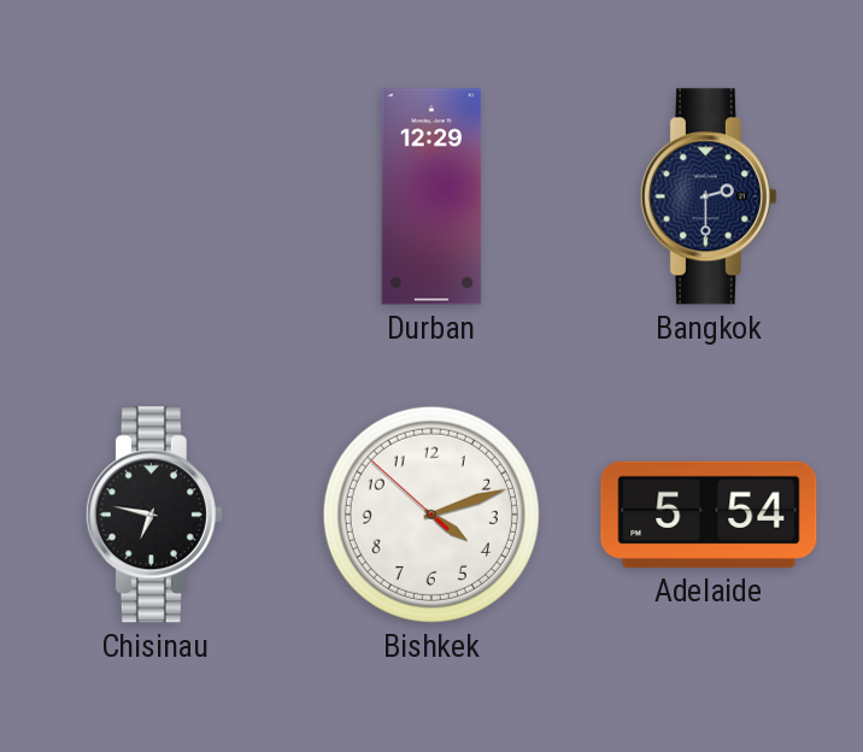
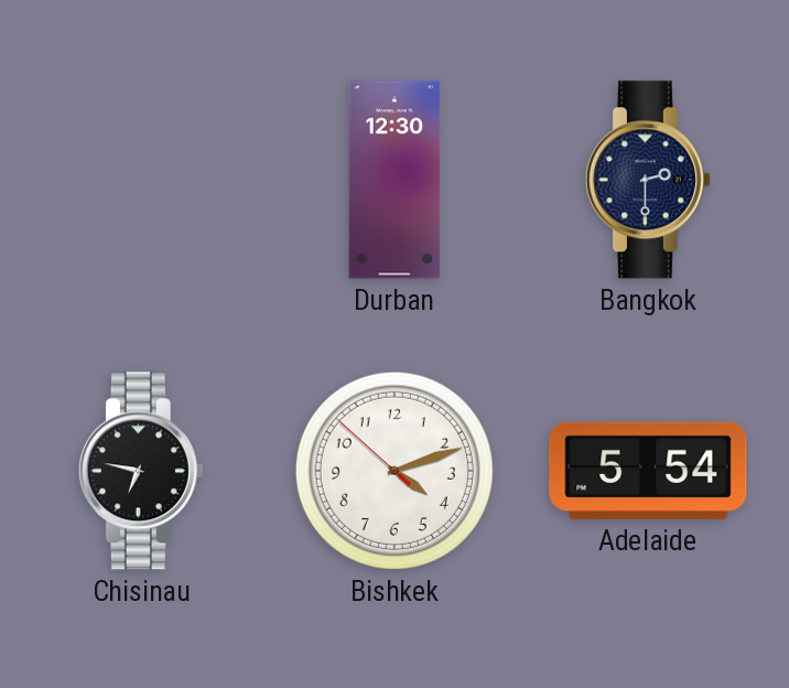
Durban: 12:29 -> 12:30 (394, 180)
